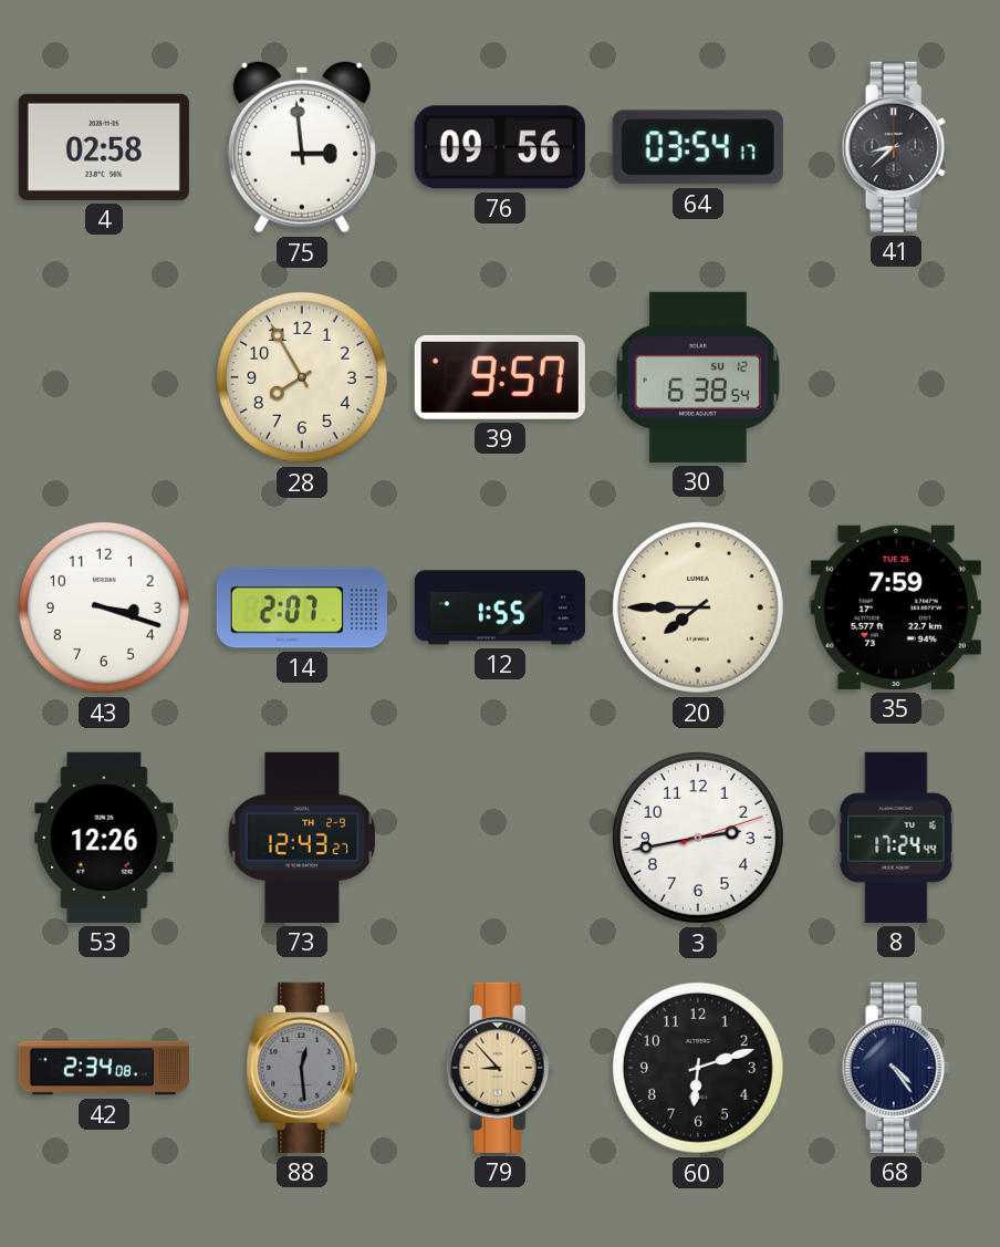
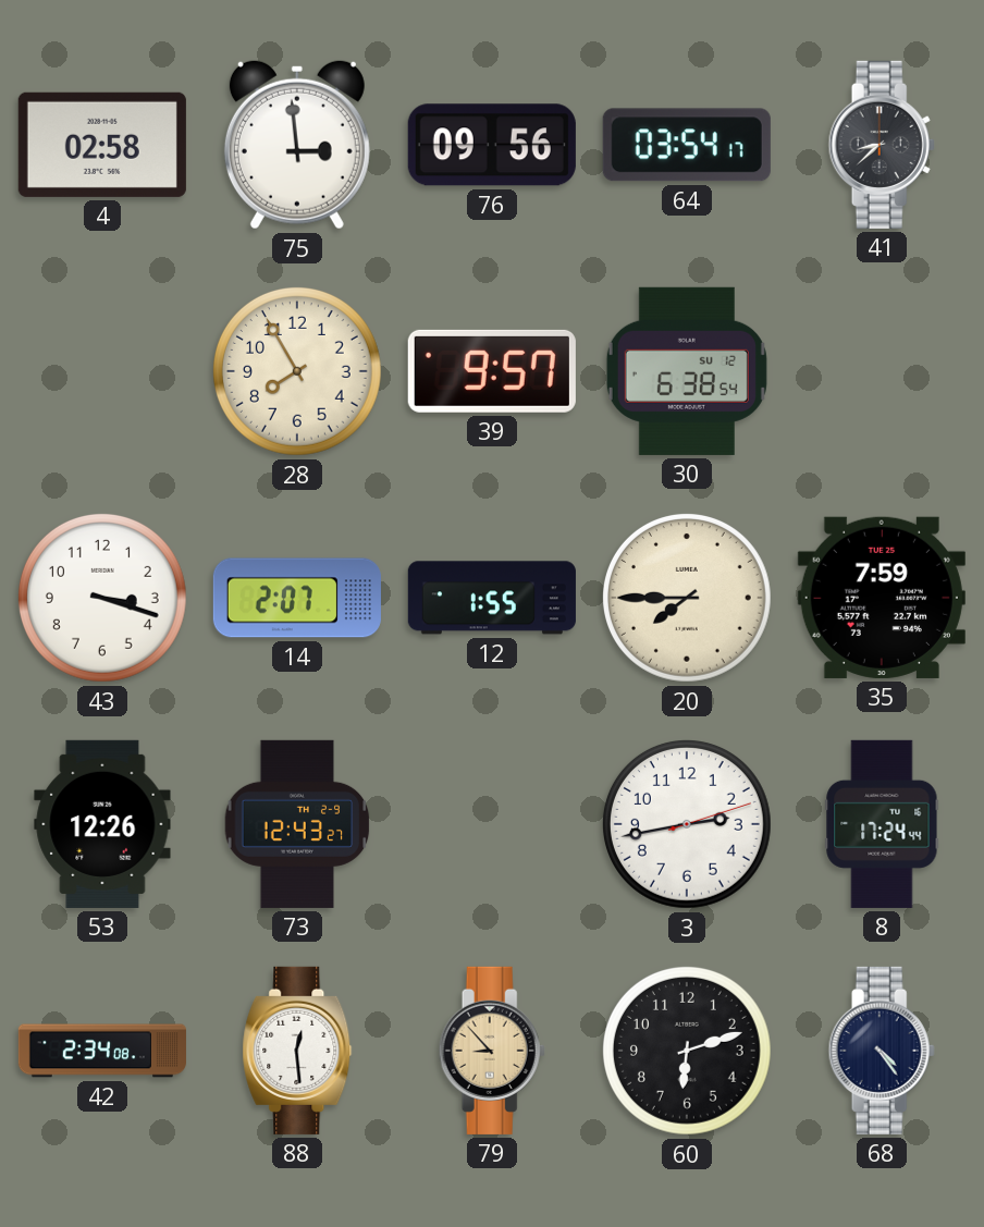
88 dial: grey -> white (297, 1051)
